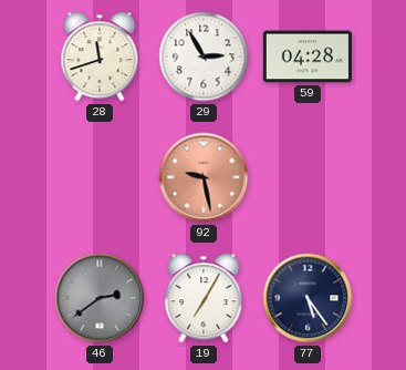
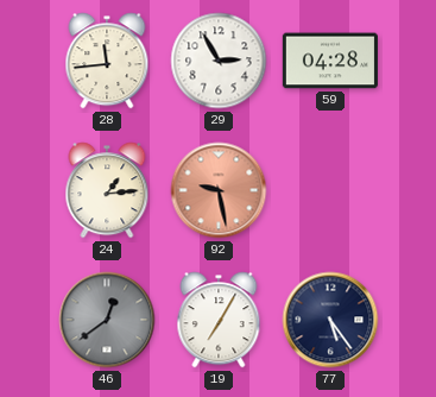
28: 11:42 -> 11:44 (107, 61)
24: none -> 1:14 (107, 190)
46: 2:39 -> 12:39 (107, 320)
